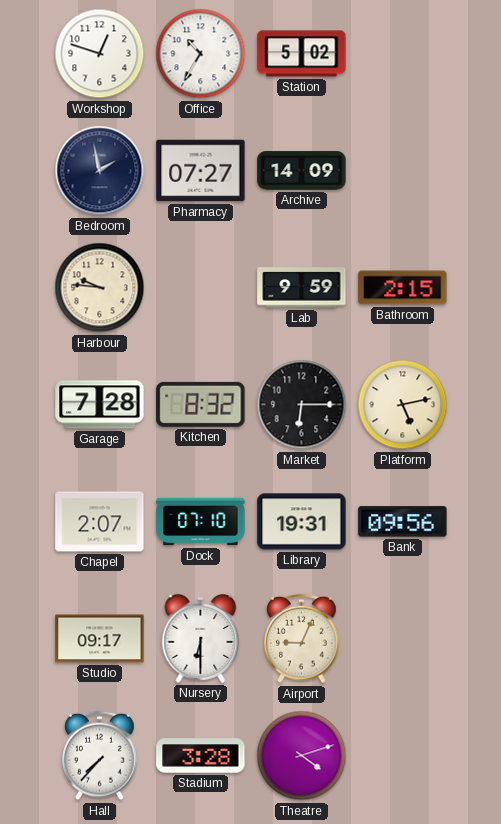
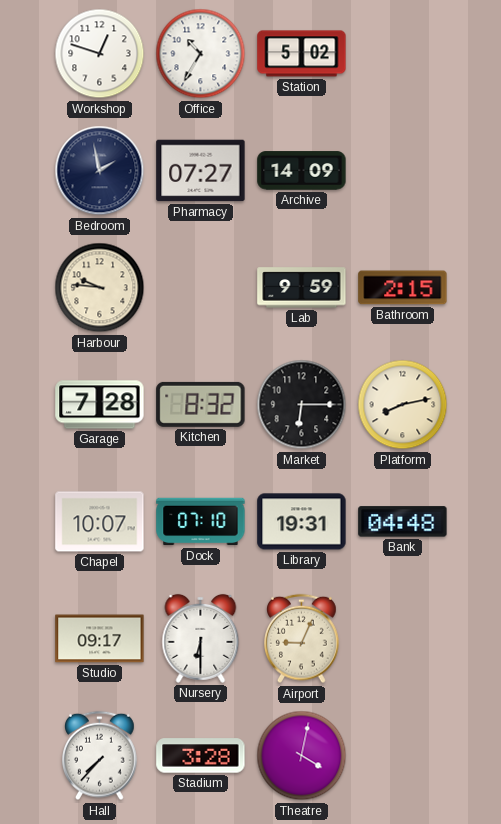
Platform: 5:13 -> 8:13 (403, 405)
Chapel: 2:07 -> 10:07 (100, 522)
Bank: 09:56 -> 04:48 (403, 522)
Theatre: 4:12 -> 4:02 (302, 756)
